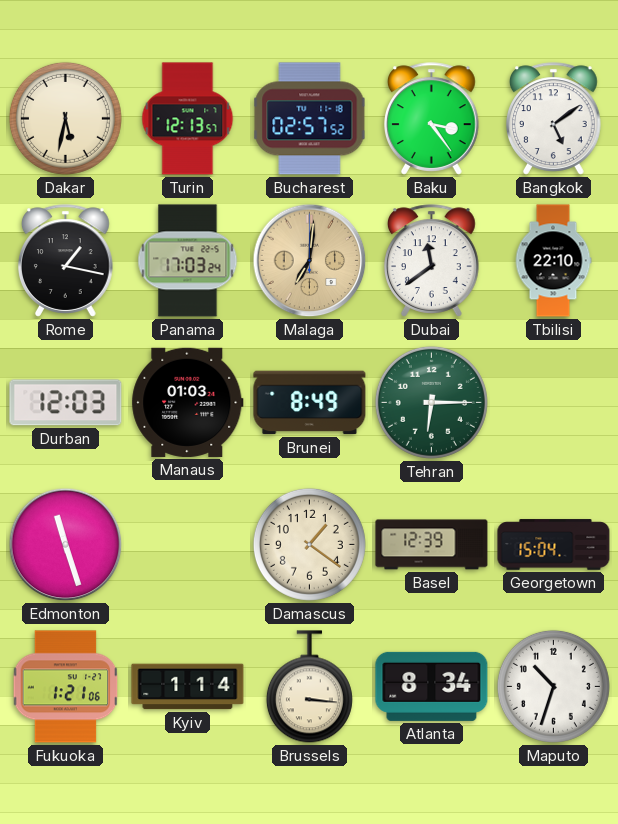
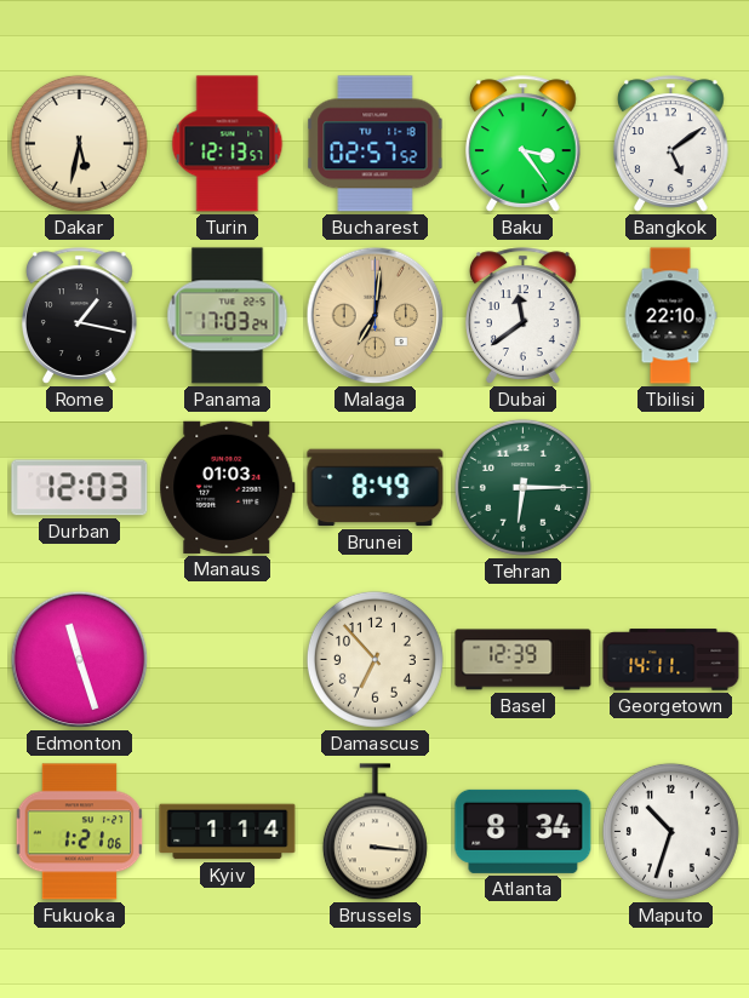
Damascus: 1:21 -> 6:53 (374, 659)
Georgetown: 15:04 -> 14:11 (671, 660)
